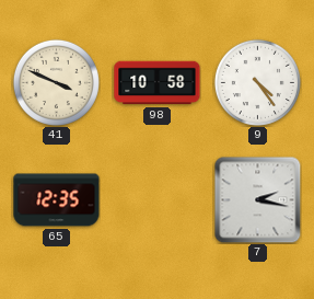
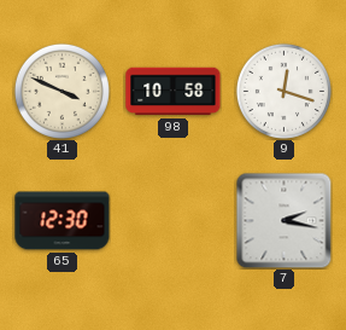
9: 4:24 -> 12:18 (283, 91)
65: 12:35 -> 12:30 (63, 221)
